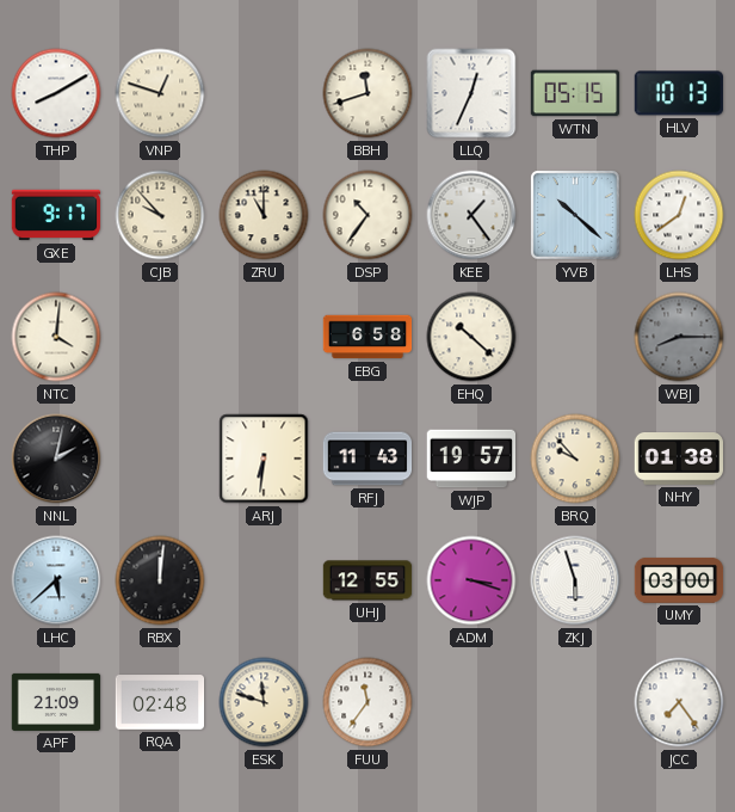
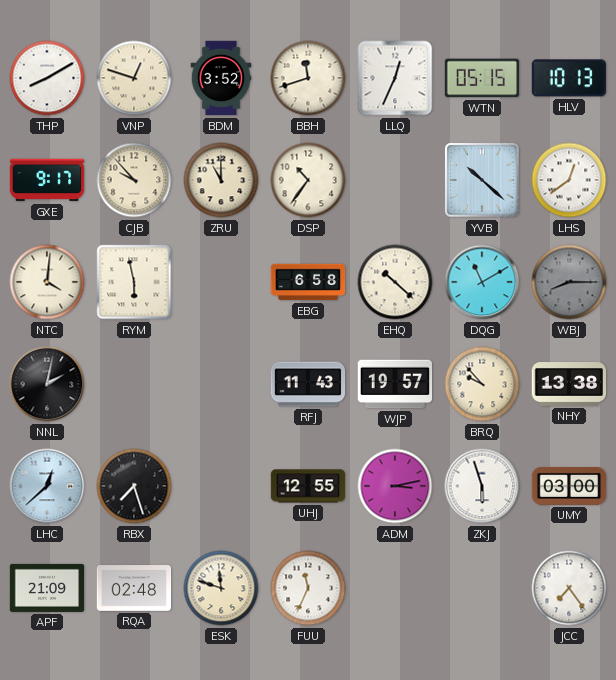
BDM: none -> 3:52 (221, 78)
KEE: 1:24 -> none (471, 215)
RYM: none -> 5:58 (134, 282)
DQG: none -> 11:10 (482, 282)
ARJ: 6:31 -> none (264, 459)
NHY: 01:38 -> 13:38 (569, 385)
LHC: 5:38 -> 12:38 (47, 486)
RBX: 12:01 -> 7:27 (134, 486)
ADM: 3:18 -> 3:13 (395, 486)
FUU: 11:36 -> 11:34 (308, 588)
